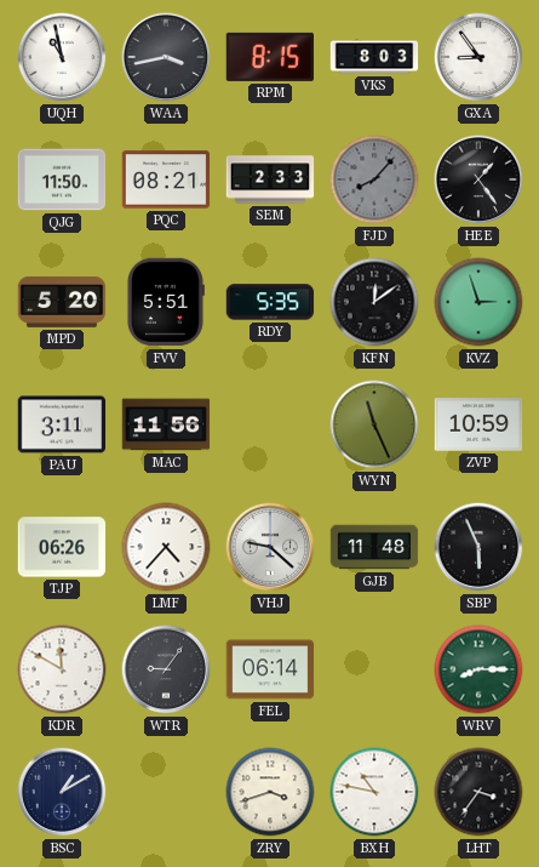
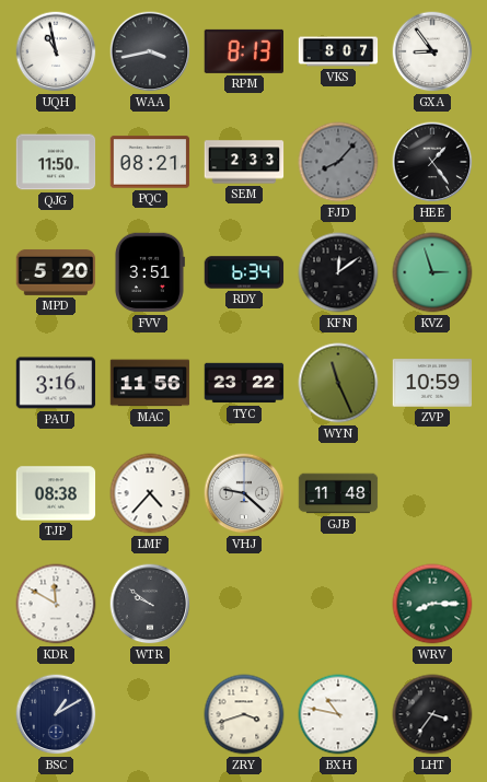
RPM: 8:15 -> 8:13 (243, 51)
VKS: 8:03 -> 8:07 (338, 51)
FVV: 5:51 -> 3:51 (150, 272)
RDY: 5:35 -> 6:34 (244, 272)
PAU: 3:11 -> 3:16 (56, 383)
TYC: none -> 23:22 (244, 383)
TJP: 06:26 -> 08:38 (56, 493)
SBP: 5:56 -> none (478, 547)
WTR: 9:06 -> 9:51 (150, 604)
FEL: 06:14 -> none (270, 669)
